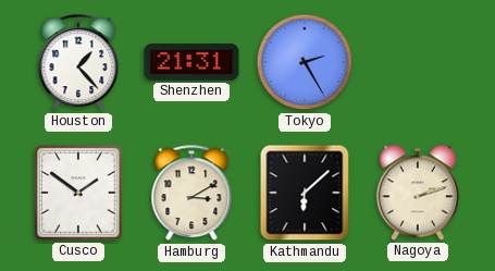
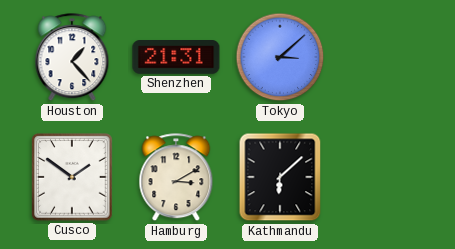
Tokyo: 2:25 -> 3:08 (280, 57)
Nagoya: 2:12 -> none (418, 193)
